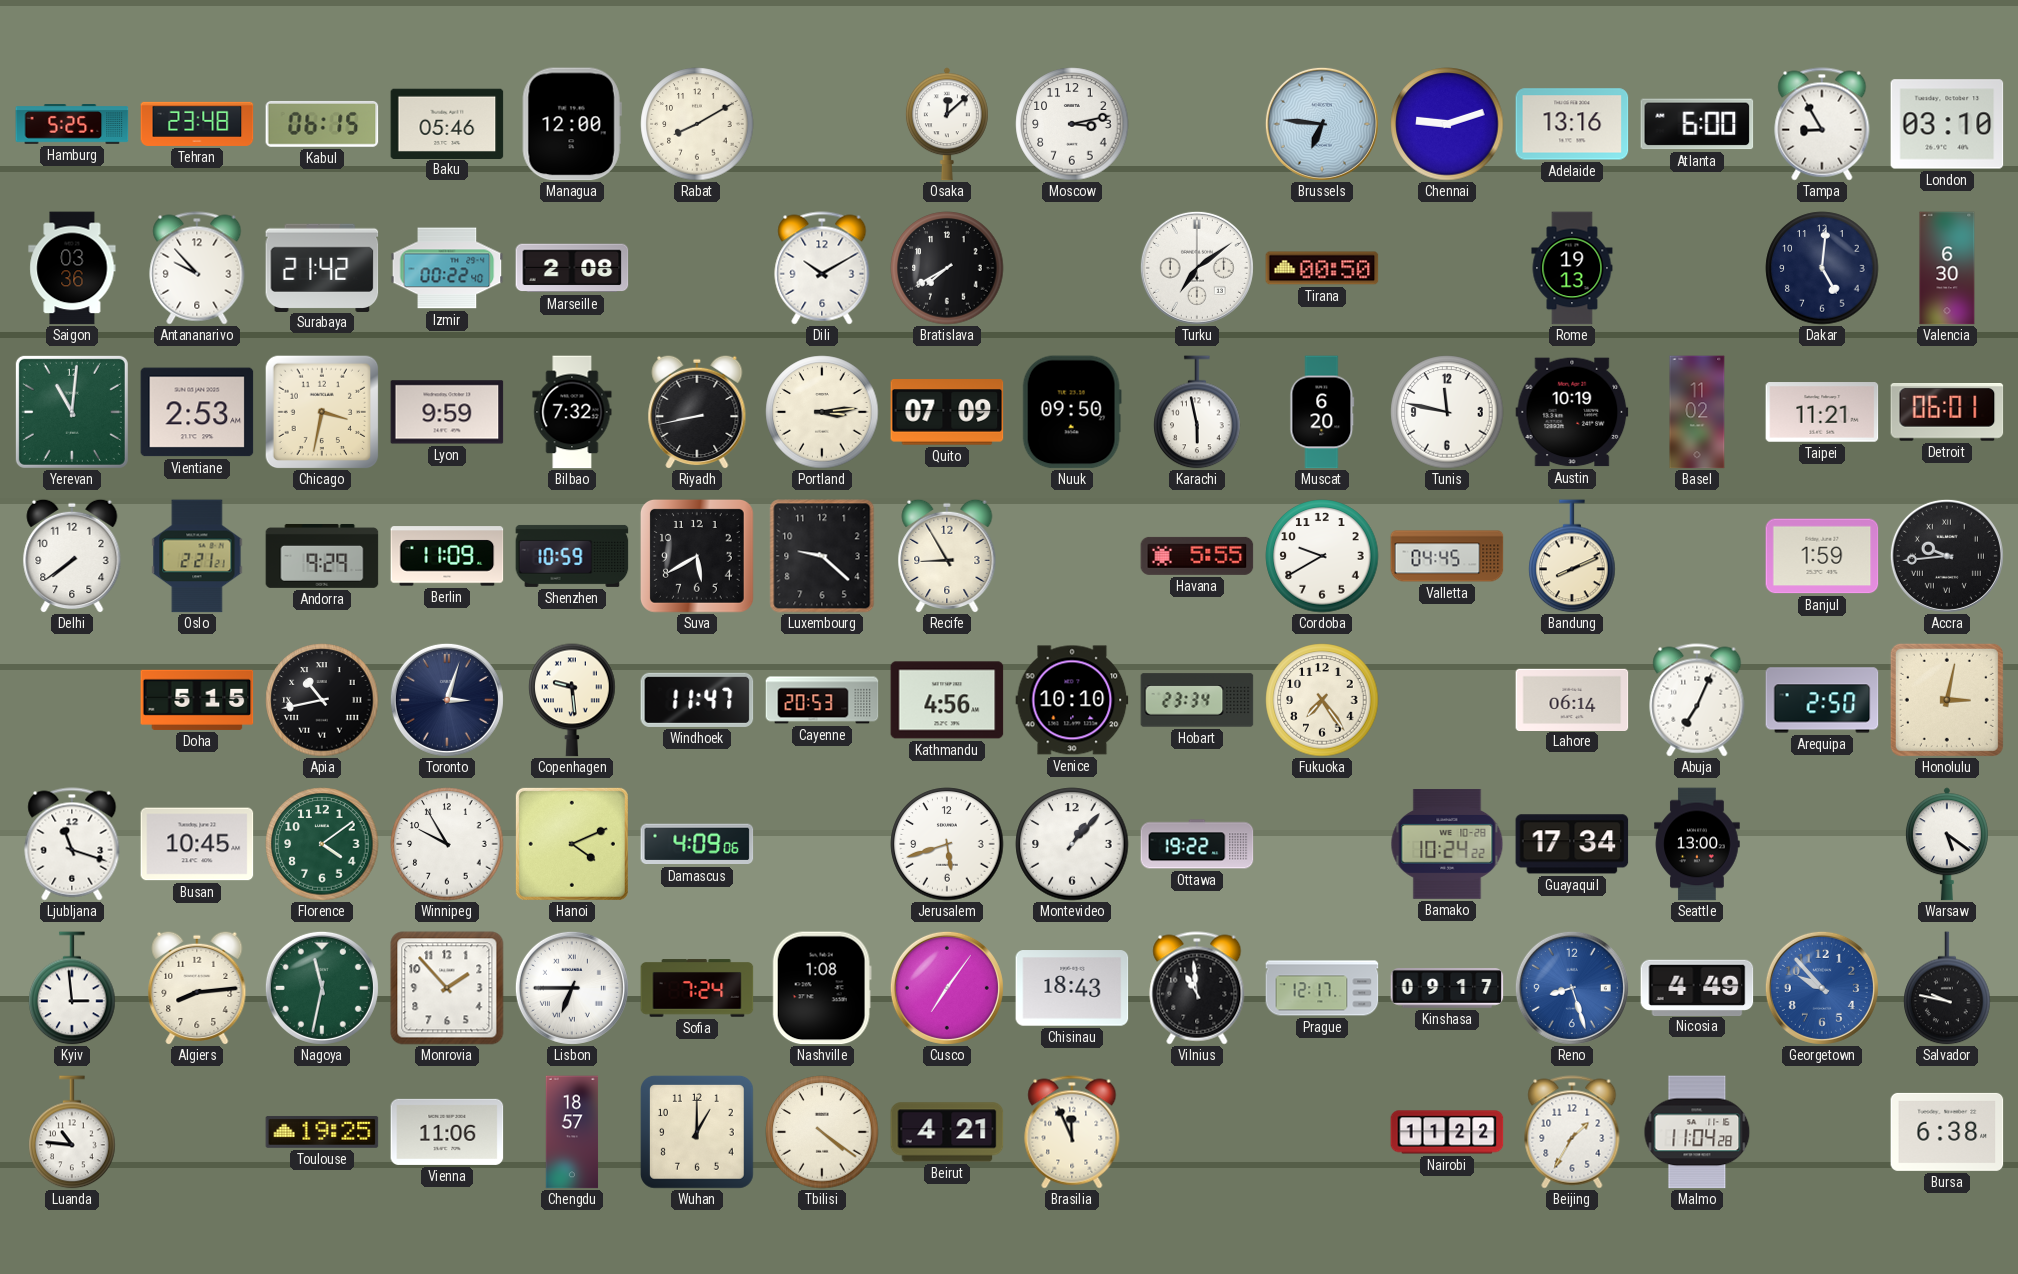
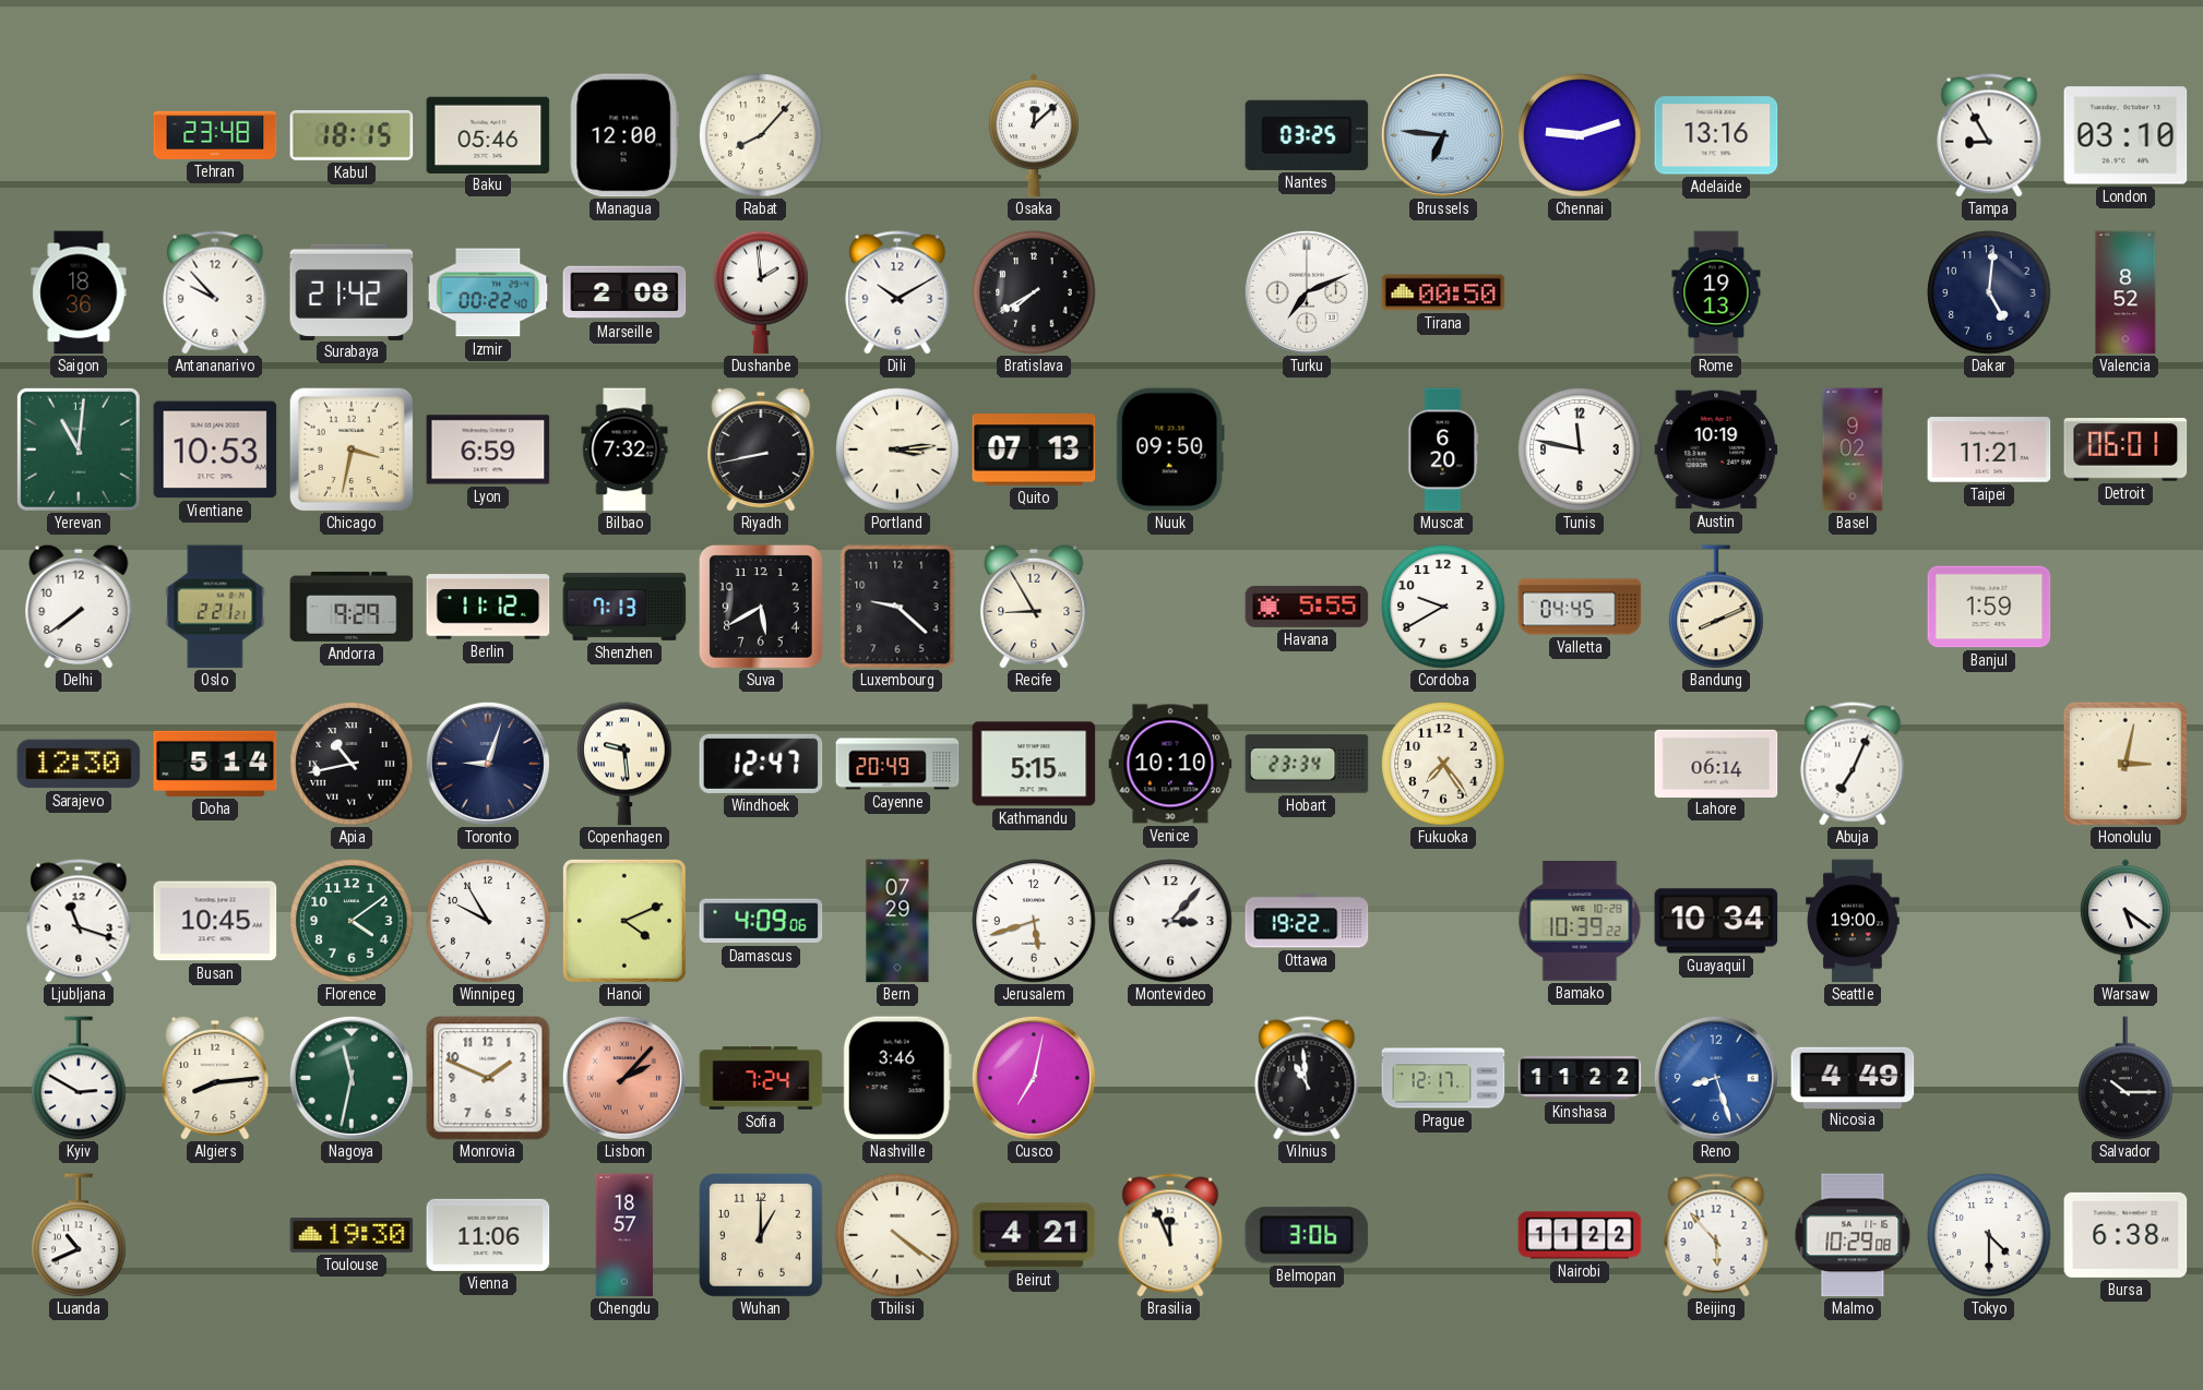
Hamburg: 5:25 -> none (72, 125)
Kabul: 06:15 -> 18:15 (352, 135)
Rabat: 8:10 -> 8:07 (761, 135)
Moscow: 3:13 -> none (1072, 124)
Nantes: none -> 03:25 (1307, 135)
Atlanta: 6:00 -> none (1697, 124)
Saigon: 03:36 -> 18:36 (79, 292)
Dushanbe: none -> 1:59 (761, 292)
Turku: 7:09 -> 7:11 (1307, 292)
Valencia: 6:30 -> 8:52 (2125, 292)
Vientiane: 2:53 -> 10:53 (215, 450)
Lyon: 9:59 -> 6:59 (488, 450)
Quito: 07:09 -> 07:13 (1034, 450)
Karachi: 5:58 -> none (1197, 412)
Basel: 11:02 -> 9:02 (1853, 450)
Berlin: 11:09 -> 11:12 (488, 607)
Shenzhen: 10:59 -> 7:13 (624, 607)
Accra: 9:44 -> none (1947, 556)
Sarajevo: none -> 12:30 (79, 764)
Doha: 5:15 -> 5:14 (215, 764)
Toronto: 3:03 -> 9:03 (488, 764)
Windhoek: 11:47 -> 12:47 (761, 764)
Cayenne: 20:53 -> 20:49 (897, 764)
Kathmandu: 4:56 -> 5:15 (1034, 764)
Arequipa: 2:50 -> none (1822, 700)
Bern: none -> 07:29 (897, 921)
Montevideo: 1:07 -> 3:07 (1170, 921)
Bamako: 10:24 -> 10:39 (1580, 922)
Guayaquil: 17:34 -> 10:34 (1716, 921)
Seattle: 13:00 -> 19:00 (1853, 921)
Kyiv: 2:59 -> 2:50 (79, 1078)
Monrovia: 1:53 -> 1:49 (488, 1078)
Lisbon: 6:45 -> 2:07 (624, 1078)
Lisbon dial: white -> salmon (624, 1078)
Nashville: 1:08 -> 3:46 (897, 1078)
Cusco: 7:06 -> 7:02 (1034, 1078)
Chisinau: 18:43 -> none (1072, 988)
Kinshasa: 09:17 -> 11:22 (1580, 1078)
Georgetown: 9:53 -> none (1822, 988)
Salvador: 9:47 -> 10:15 (2125, 1078)
Luanda: 10:46 -> 10:41 (79, 1235)
Toulouse: 19:25 -> 19:30 (352, 1235)
Belmopan: none -> 3:06 (1307, 1235)
Beijing: 1:35 -> 5:53 (1716, 1235)
Malmo: 11:04 -> 10:29 (1853, 1235)
Tokyo: none -> 4:30 (1989, 1235)
